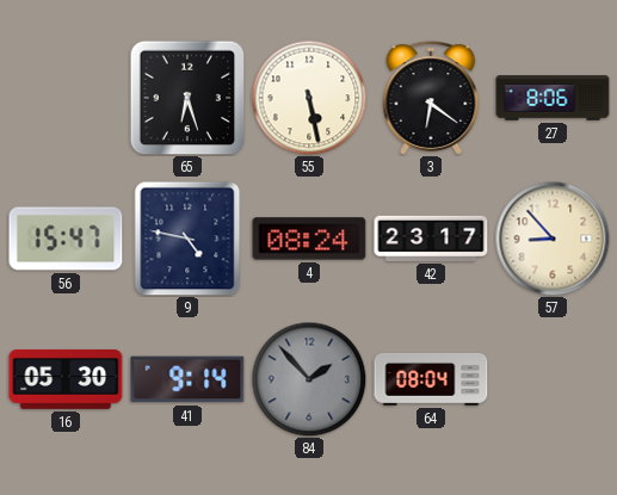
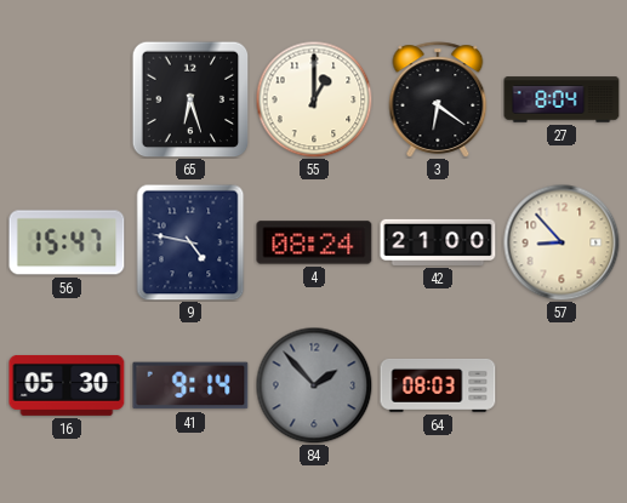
55: 5:28 -> 1:00 (314, 99)
27: 8:06 -> 8:04 (562, 99)
42: 23:17 -> 21:00 (438, 242)
64: 08:04 -> 08:03 (438, 385)
